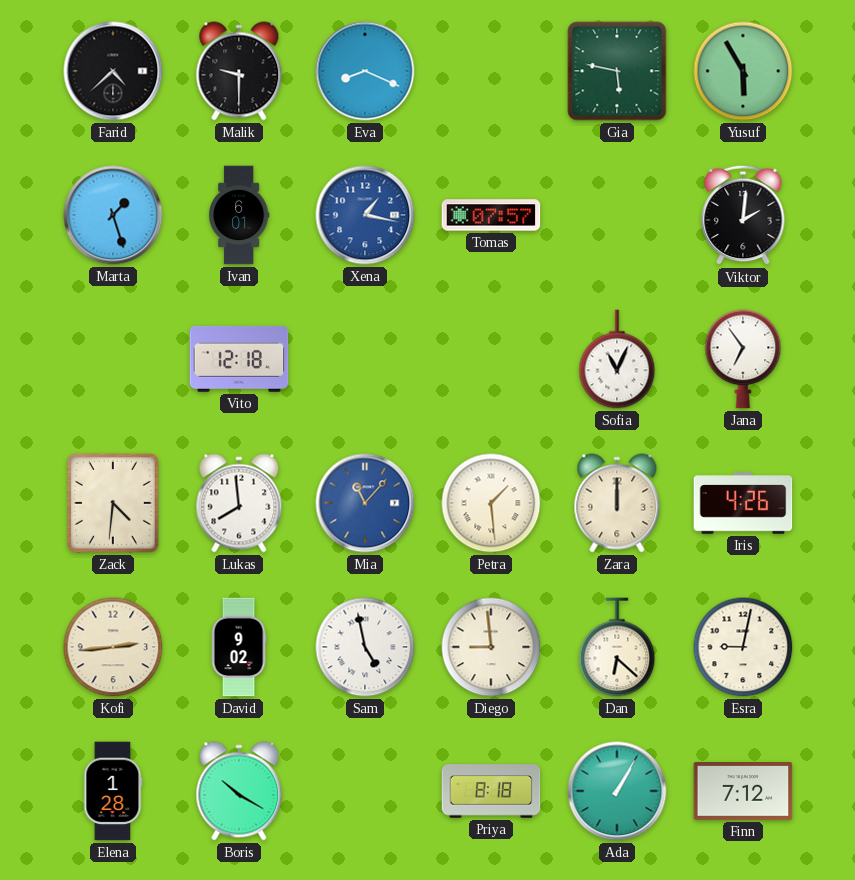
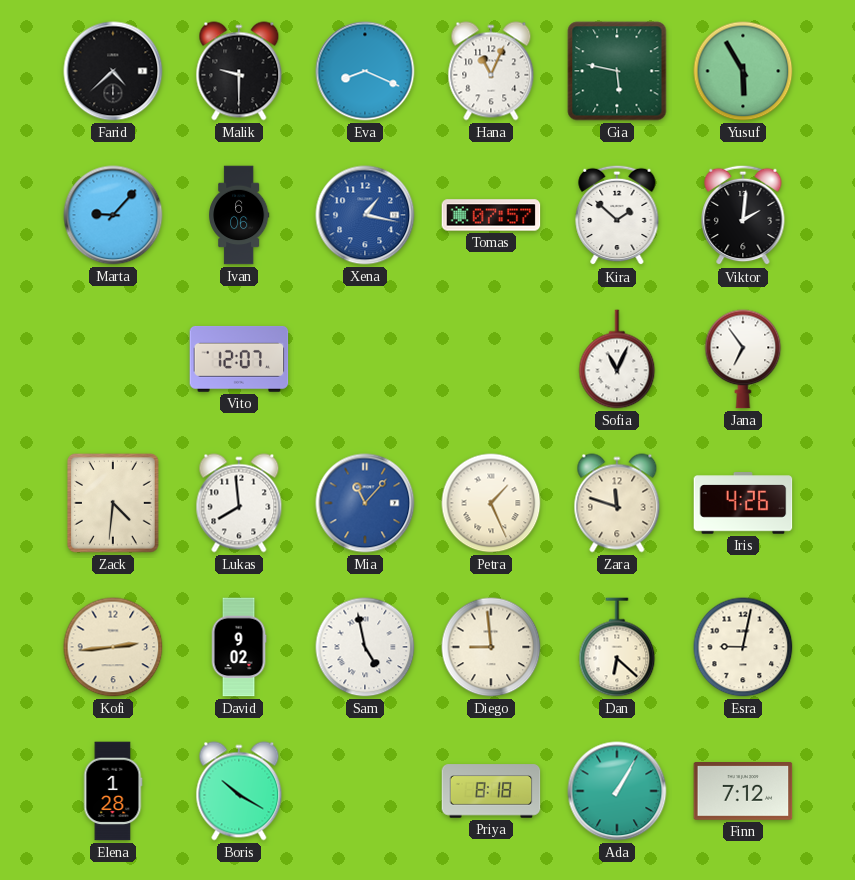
Hana: none -> 11:04 (491, 71)
Marta: 1:27 -> 9:07 (113, 215)
Ivan: 6:01 -> 6:06 (240, 215)
Kira: none -> 1:52 (617, 215)
Vito: 12:18 -> 12:07 (239, 359)
Petra: 1:29 -> 1:26 (491, 503)
Zara: 12:00 -> 11:48 (617, 503)
